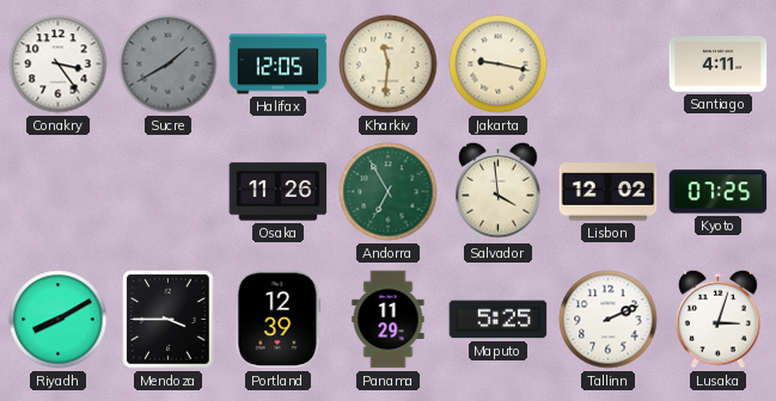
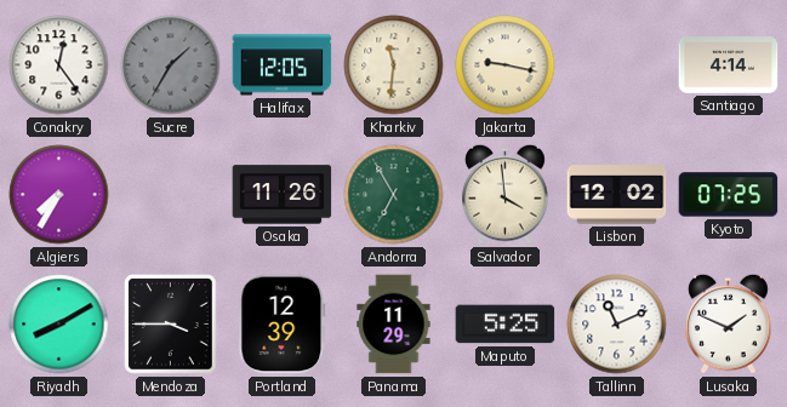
Conakry: 3:24 -> 12:24 (59, 65)
Sucre: 1:40 -> 1:35 (171, 65)
Santiago: 4:11 -> 4:14 (729, 65)
Algiers: none -> 7:35 (59, 195)
Tallinn: 2:11 -> 11:11 (617, 325)
Lusaka: 3:03 -> 1:49 (729, 323)
